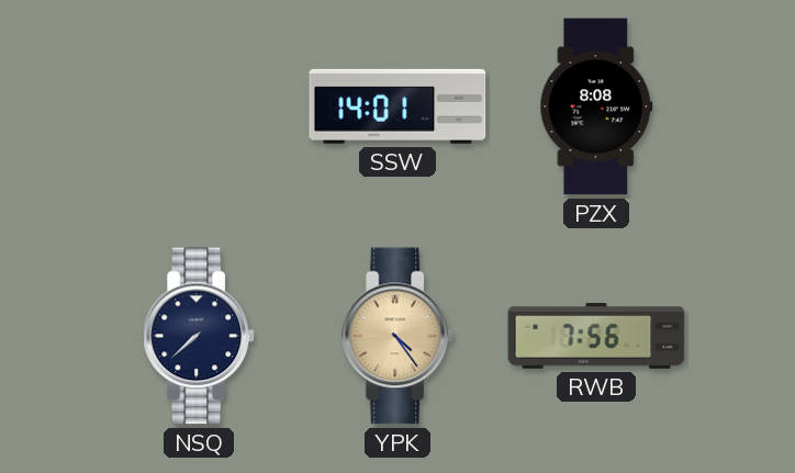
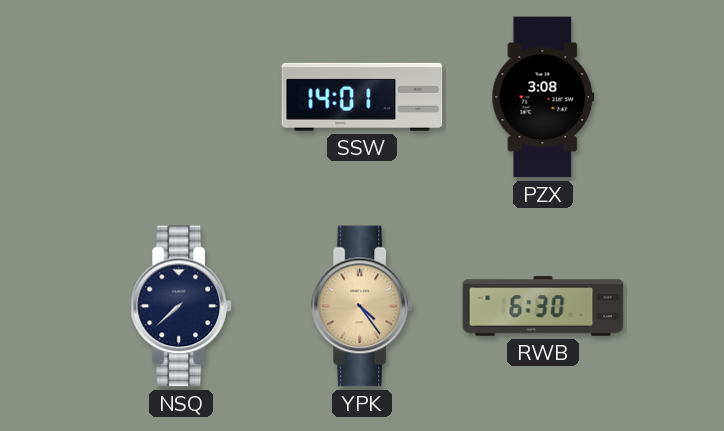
PZX: 8:08 -> 3:08 (543, 97)
RWB: 7:56 -> 6:30 (543, 306)
